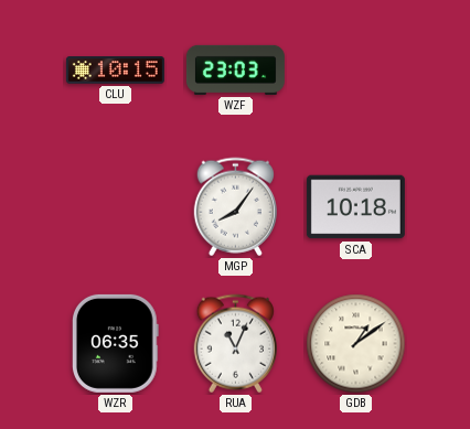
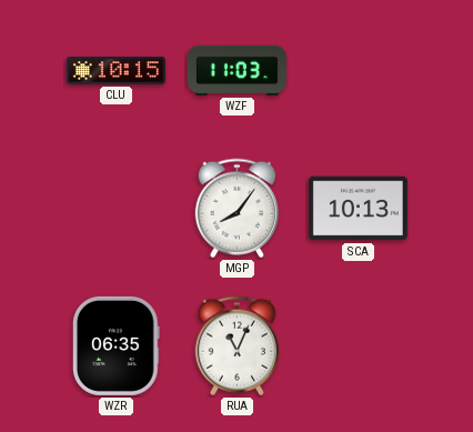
WZF: 23:03 -> 11:03 (236, 70)
SCA: 10:18 -> 10:13 (358, 209)
GDB: 1:09 -> none (356, 344)
